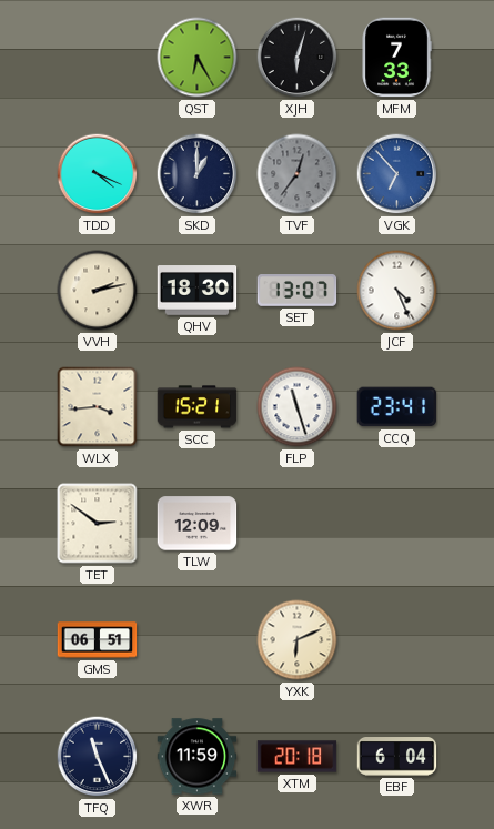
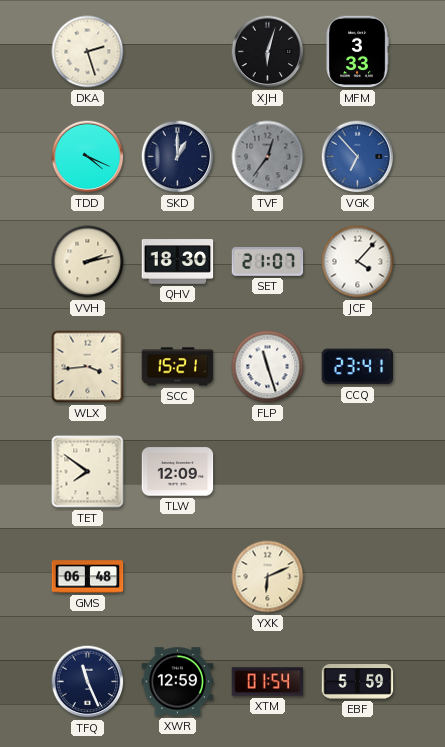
DKA: none -> 2:27 (88, 52)
QST: 6:25 -> none (198, 58)
MFM: 7:33 -> 3:33 (357, 52)
SET: 13:07 -> 21:07 (268, 262)
JCF: 4:26 -> 4:07 (358, 262)
TET: 2:51 -> 7:51 (88, 472)
GMS: 06:51 -> 06:48 (88, 577)
XWR: 11:59 -> 12:59 (178, 682)
XTM: 20:18 -> 01:54 (268, 682)
EBF: 6:04 -> 5:59 (358, 682)
